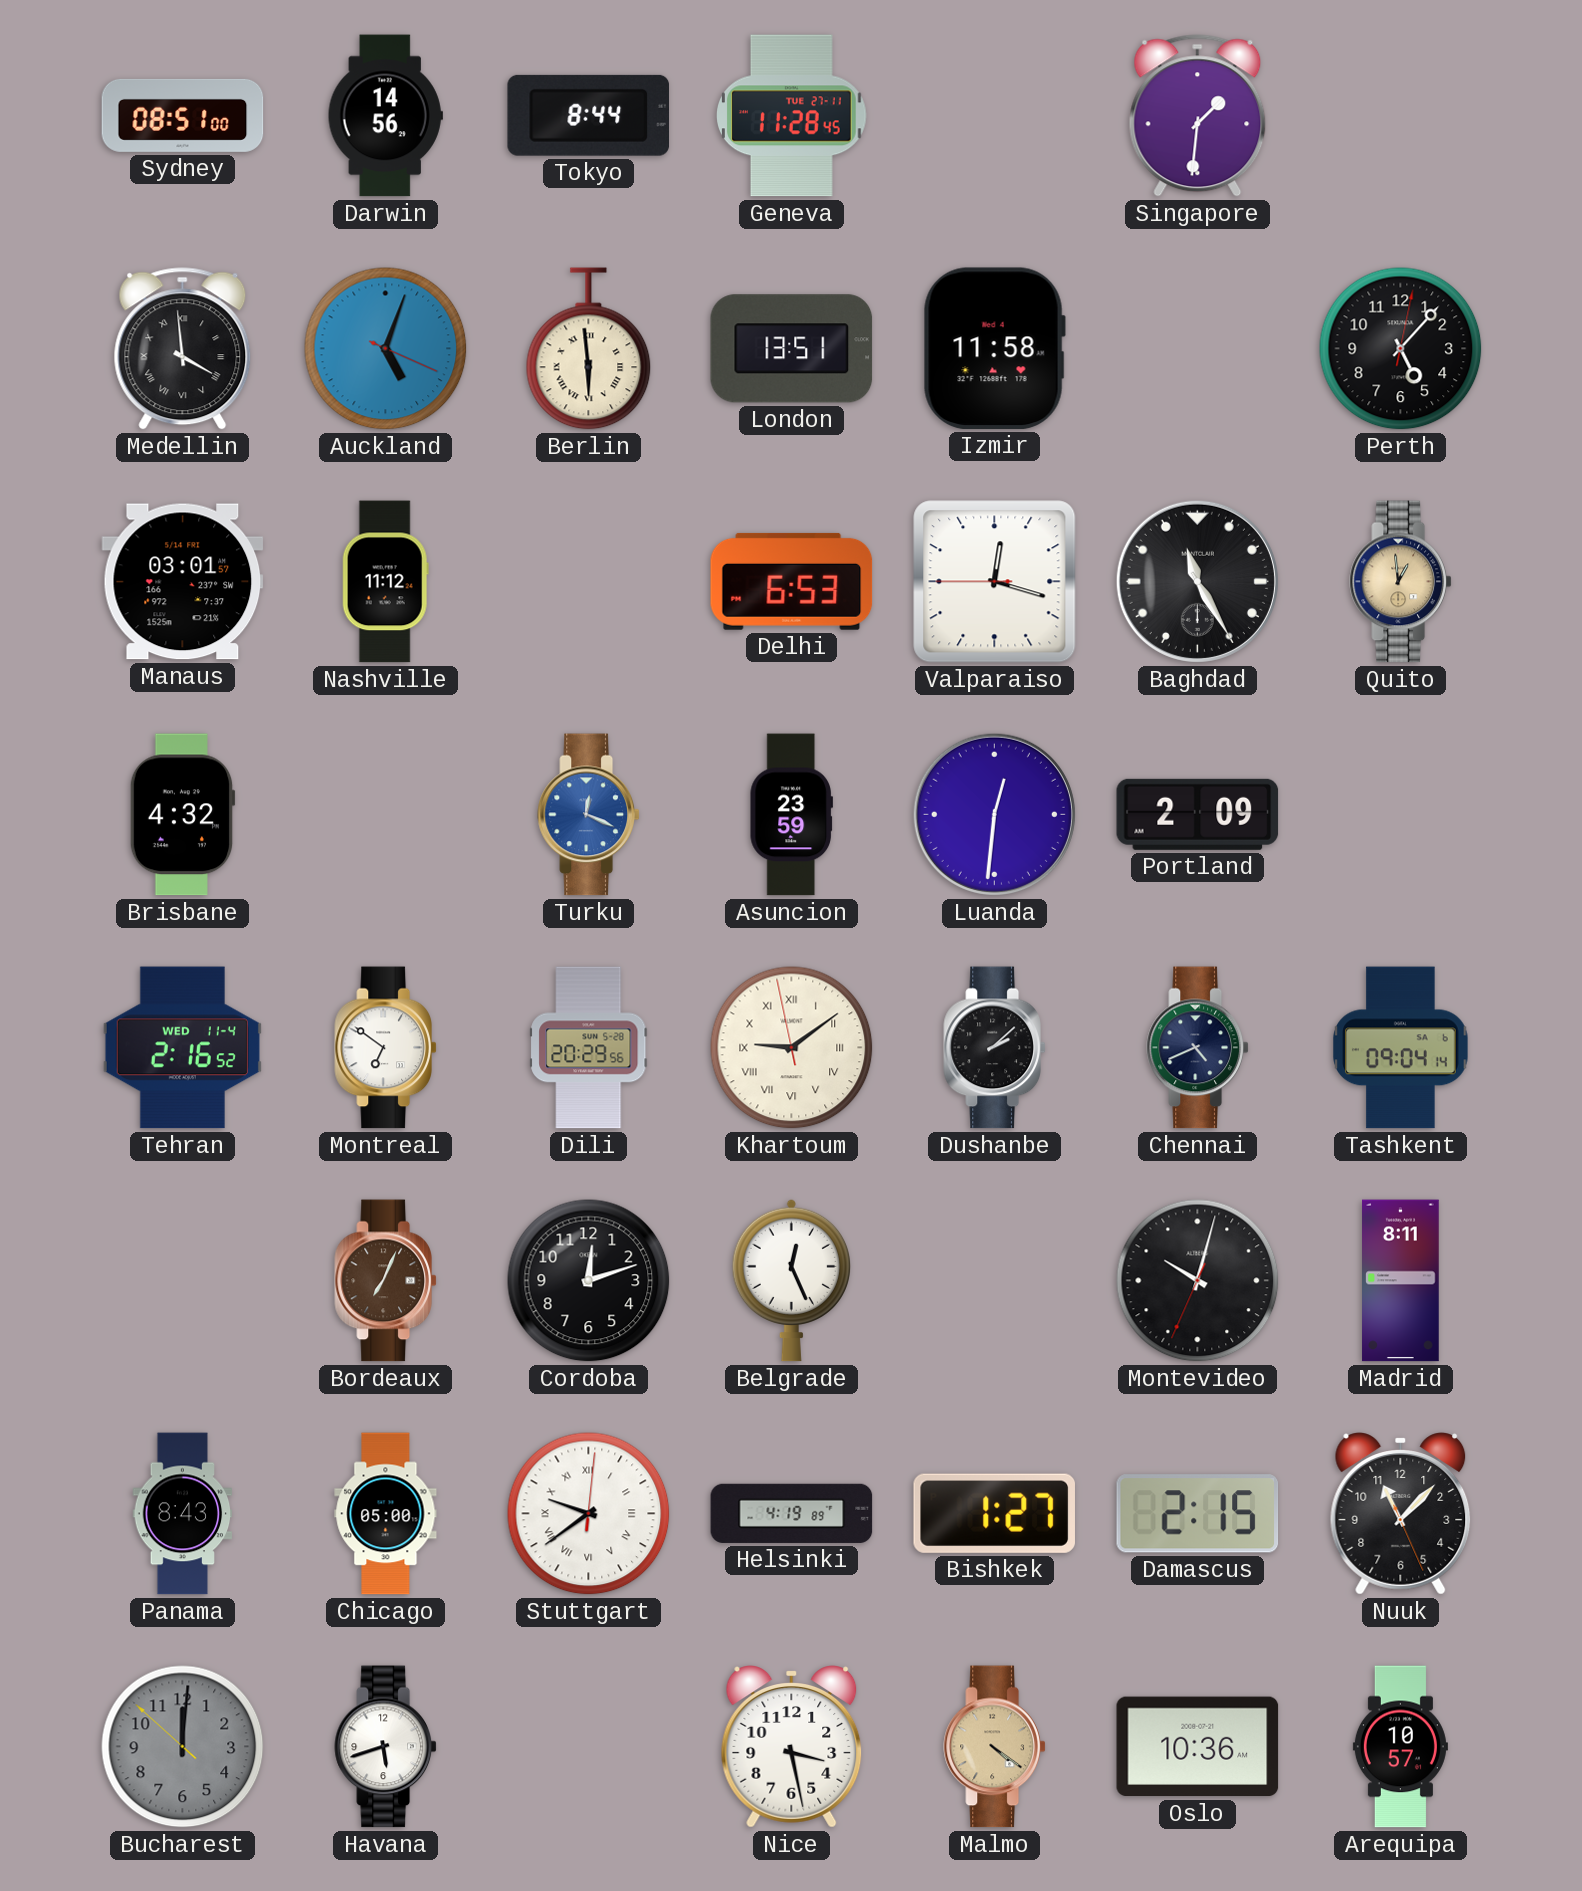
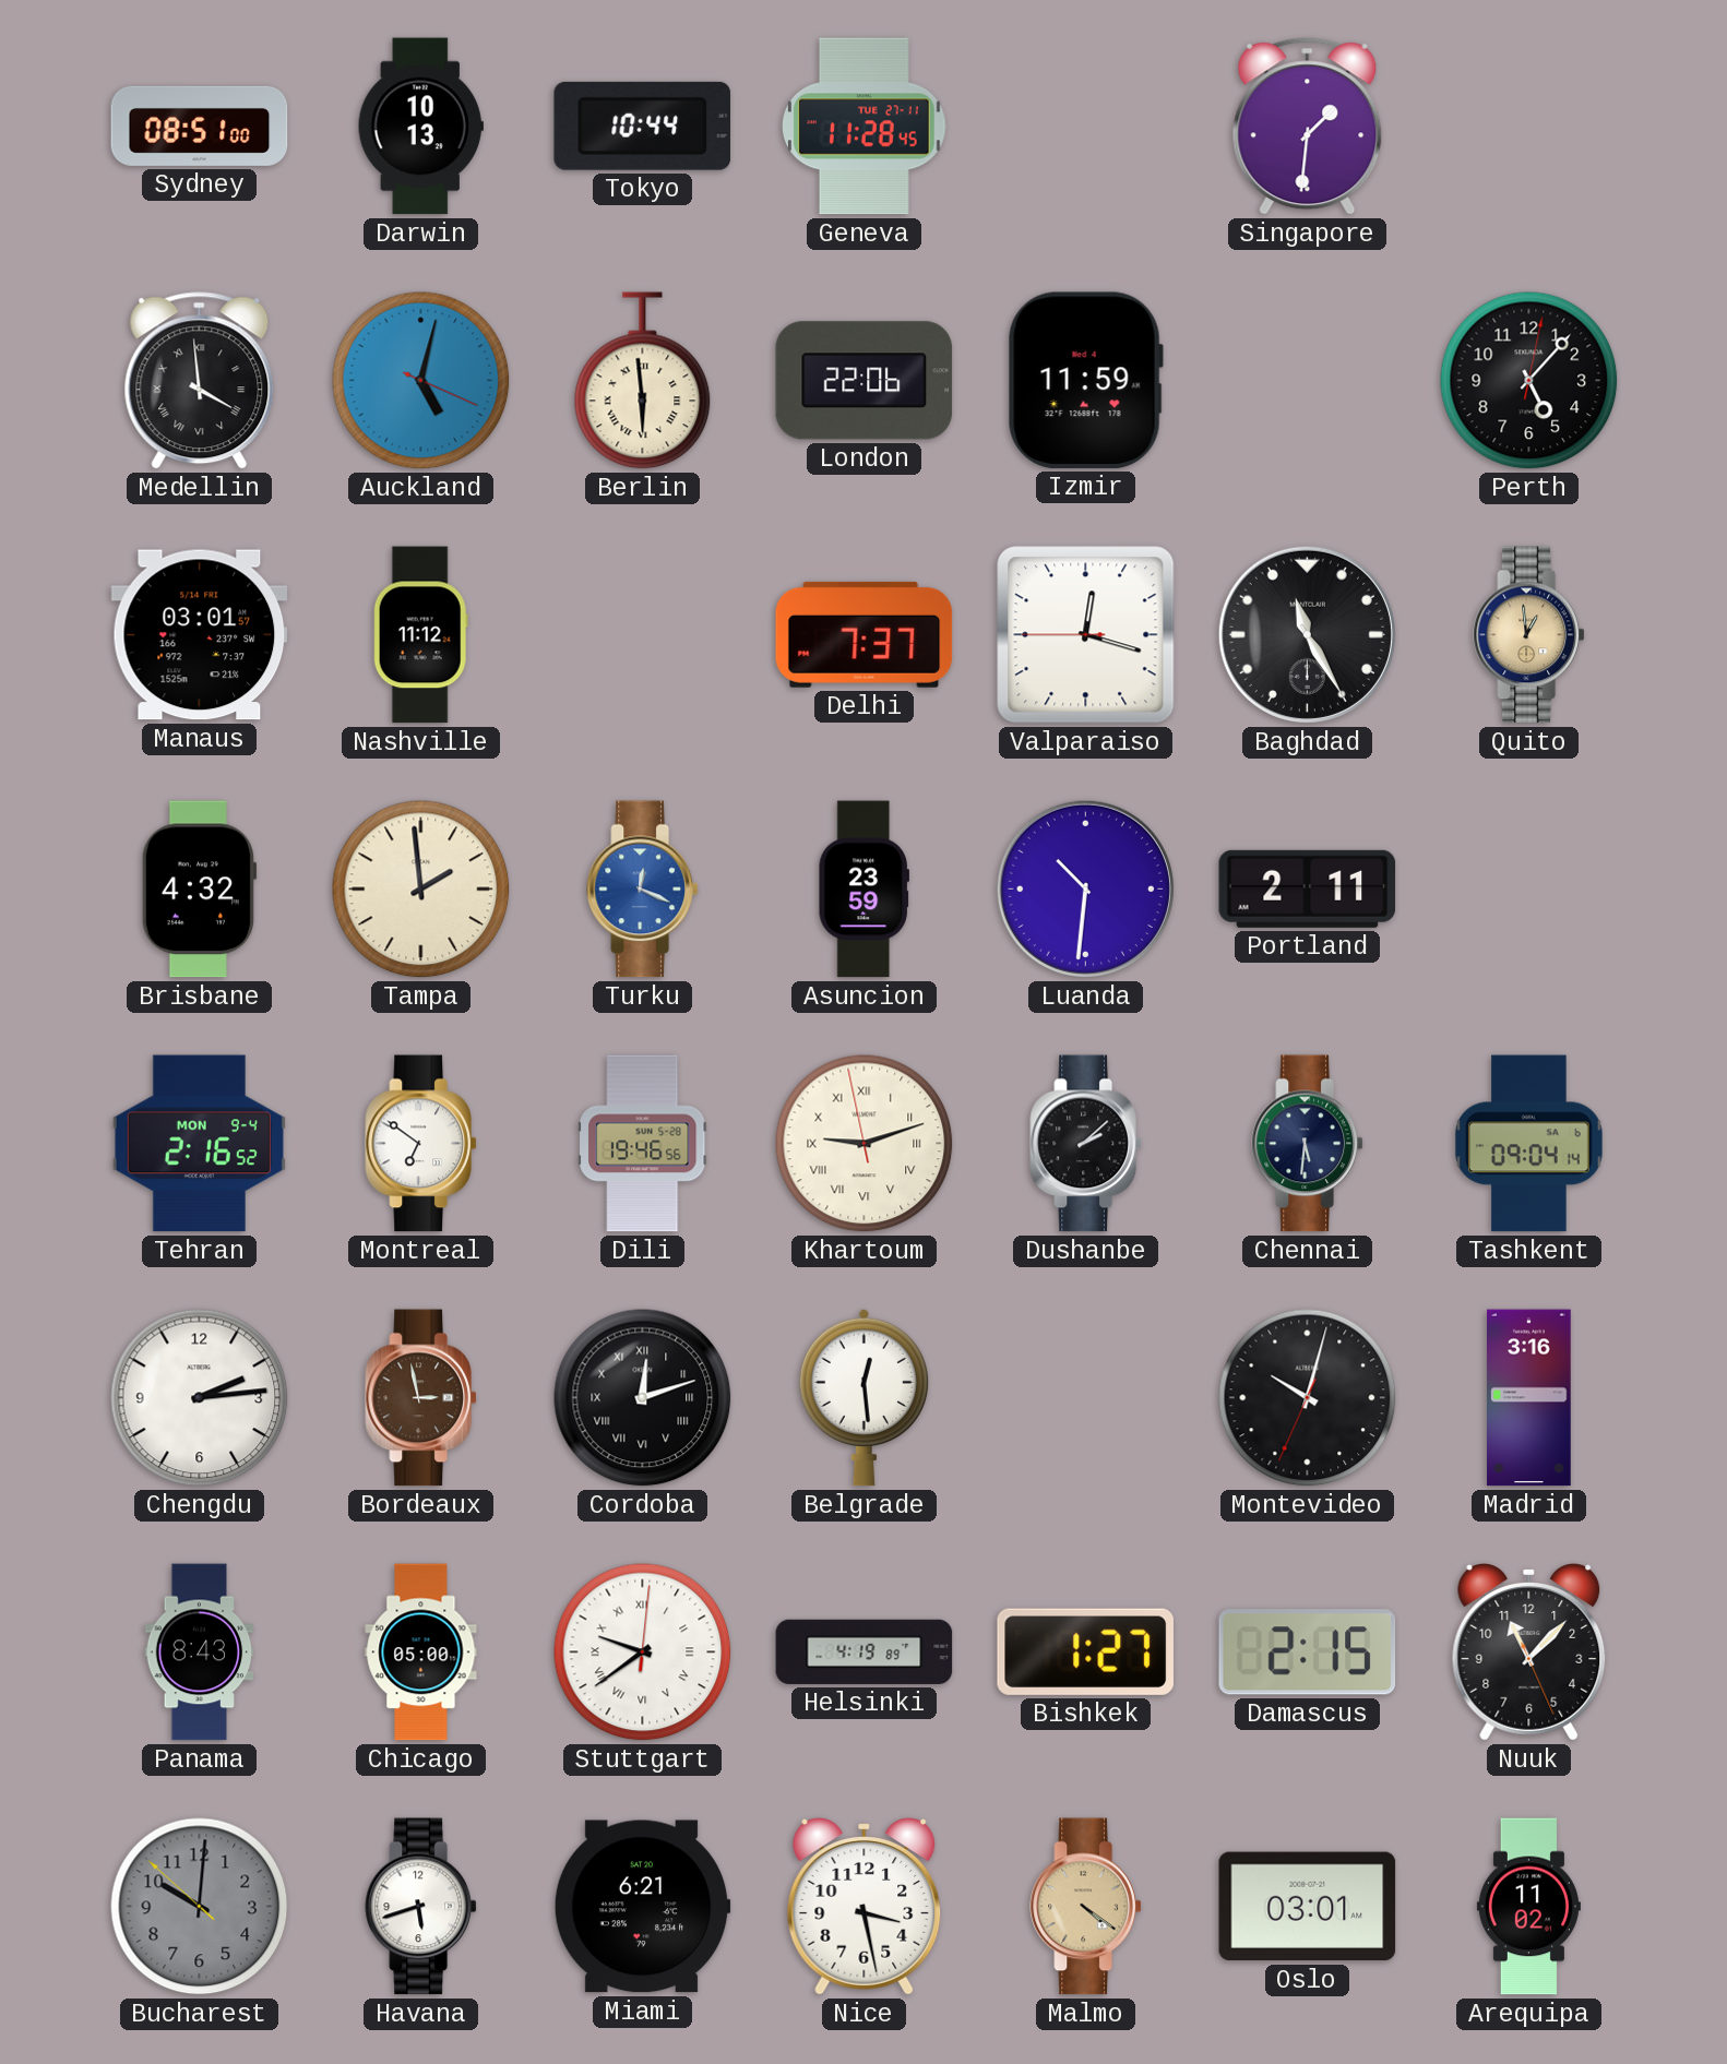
Darwin: 14:56 -> 10:13 (420, 127)
Tokyo: 8:44 -> 10:44 (642, 126)
Auckland: 5:03 -> 5:02 (421, 381)
London: 13:51 -> 22:06 (865, 381)
Izmir: 11:58 -> 11:59 (1085, 380)
Delhi: 6:53 -> 7:37 (865, 634)
Tampa: none -> 1:59 (421, 890)
Luanda: 12:31 -> 10:31 (1085, 888)
Portland: 2:09 -> 2:11 (1308, 888)
Tehran date: WED 11-4 -> MON 9-4 (199, 1144)
Dili: 20:29 -> 19:46 (643, 1144)
Khartoum: 9:08 -> 9:11 (865, 1144)
Chennai: 4:41 -> 5:31 (1308, 1144)
Chengdu: none -> 2:14 (200, 1398)
Bordeaux: 7:04 -> 2:58 (421, 1398)
Cordoba numerals: Arabic -> Roman (643, 1398)
Belgrade: 12:26 -> 12:29 (864, 1397)
Madrid: 8:11 -> 3:16 (1529, 1398)
Bucharest: 12:00 -> 10:00 (200, 1907)
Miami: none -> 6:21 (642, 1907)
Oslo: 10:36 -> 03:01 (1308, 1907)
Arequipa: 10:57 -> 11:02 (1528, 1907)
